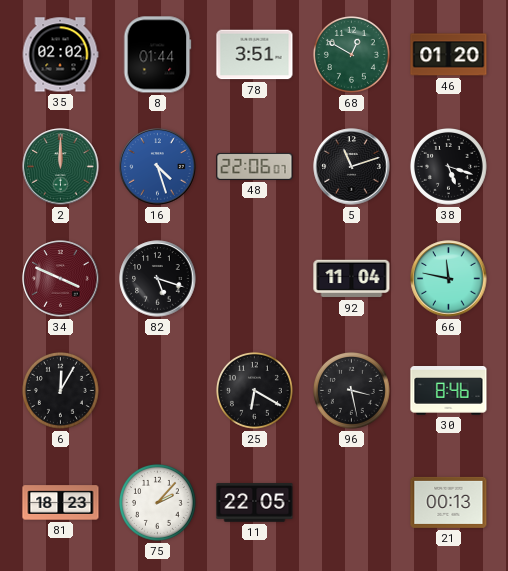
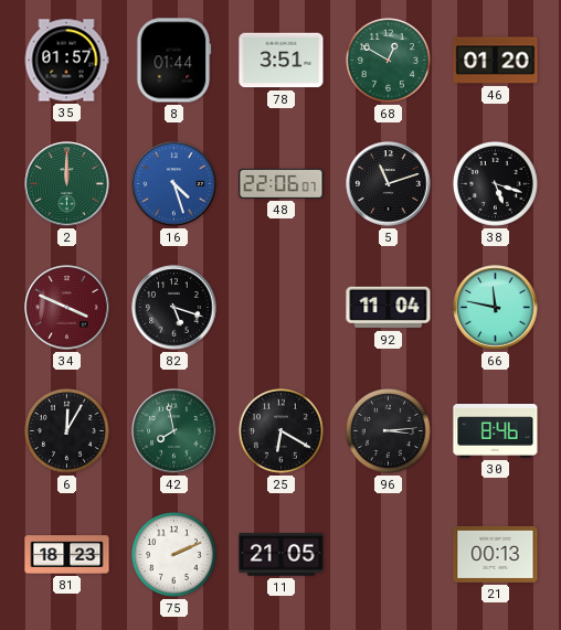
35: 02:02 -> 01:57 (66, 61)
42: none -> 7:58 (174, 431)
96: 3:28 -> 3:14 (388, 430)
75: 2:07 -> 2:11 (173, 554)
11: 22:05 -> 21:05 (282, 555)
